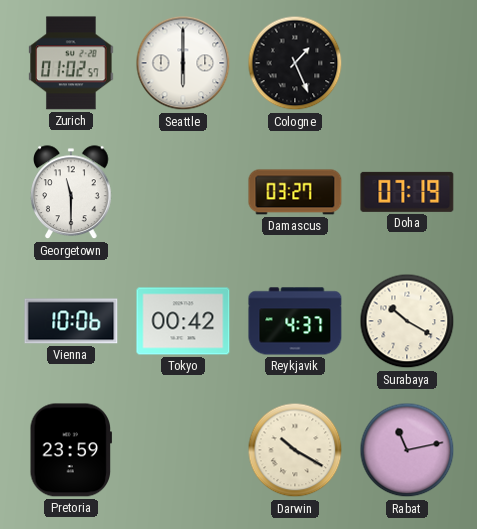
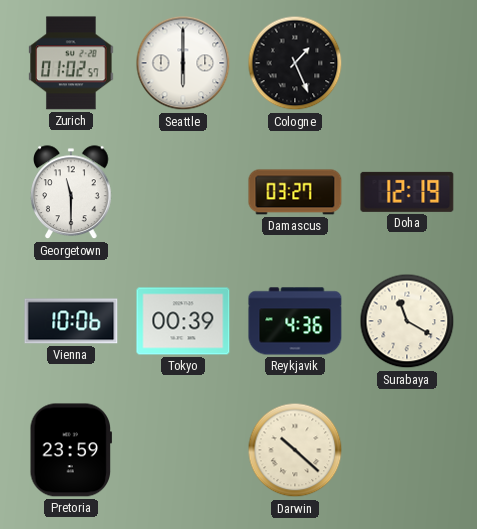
Doha: 07:19 -> 12:19 (407, 192)
Tokyo: 00:42 -> 00:39 (183, 321)
Reykjavik: 4:37 -> 4:36 (295, 321)
Surabaya: 10:20 -> 11:20 (407, 321)
Darwin: 10:20 -> 10:22 (295, 450)
Rabat: 11:13 -> none (407, 450)
